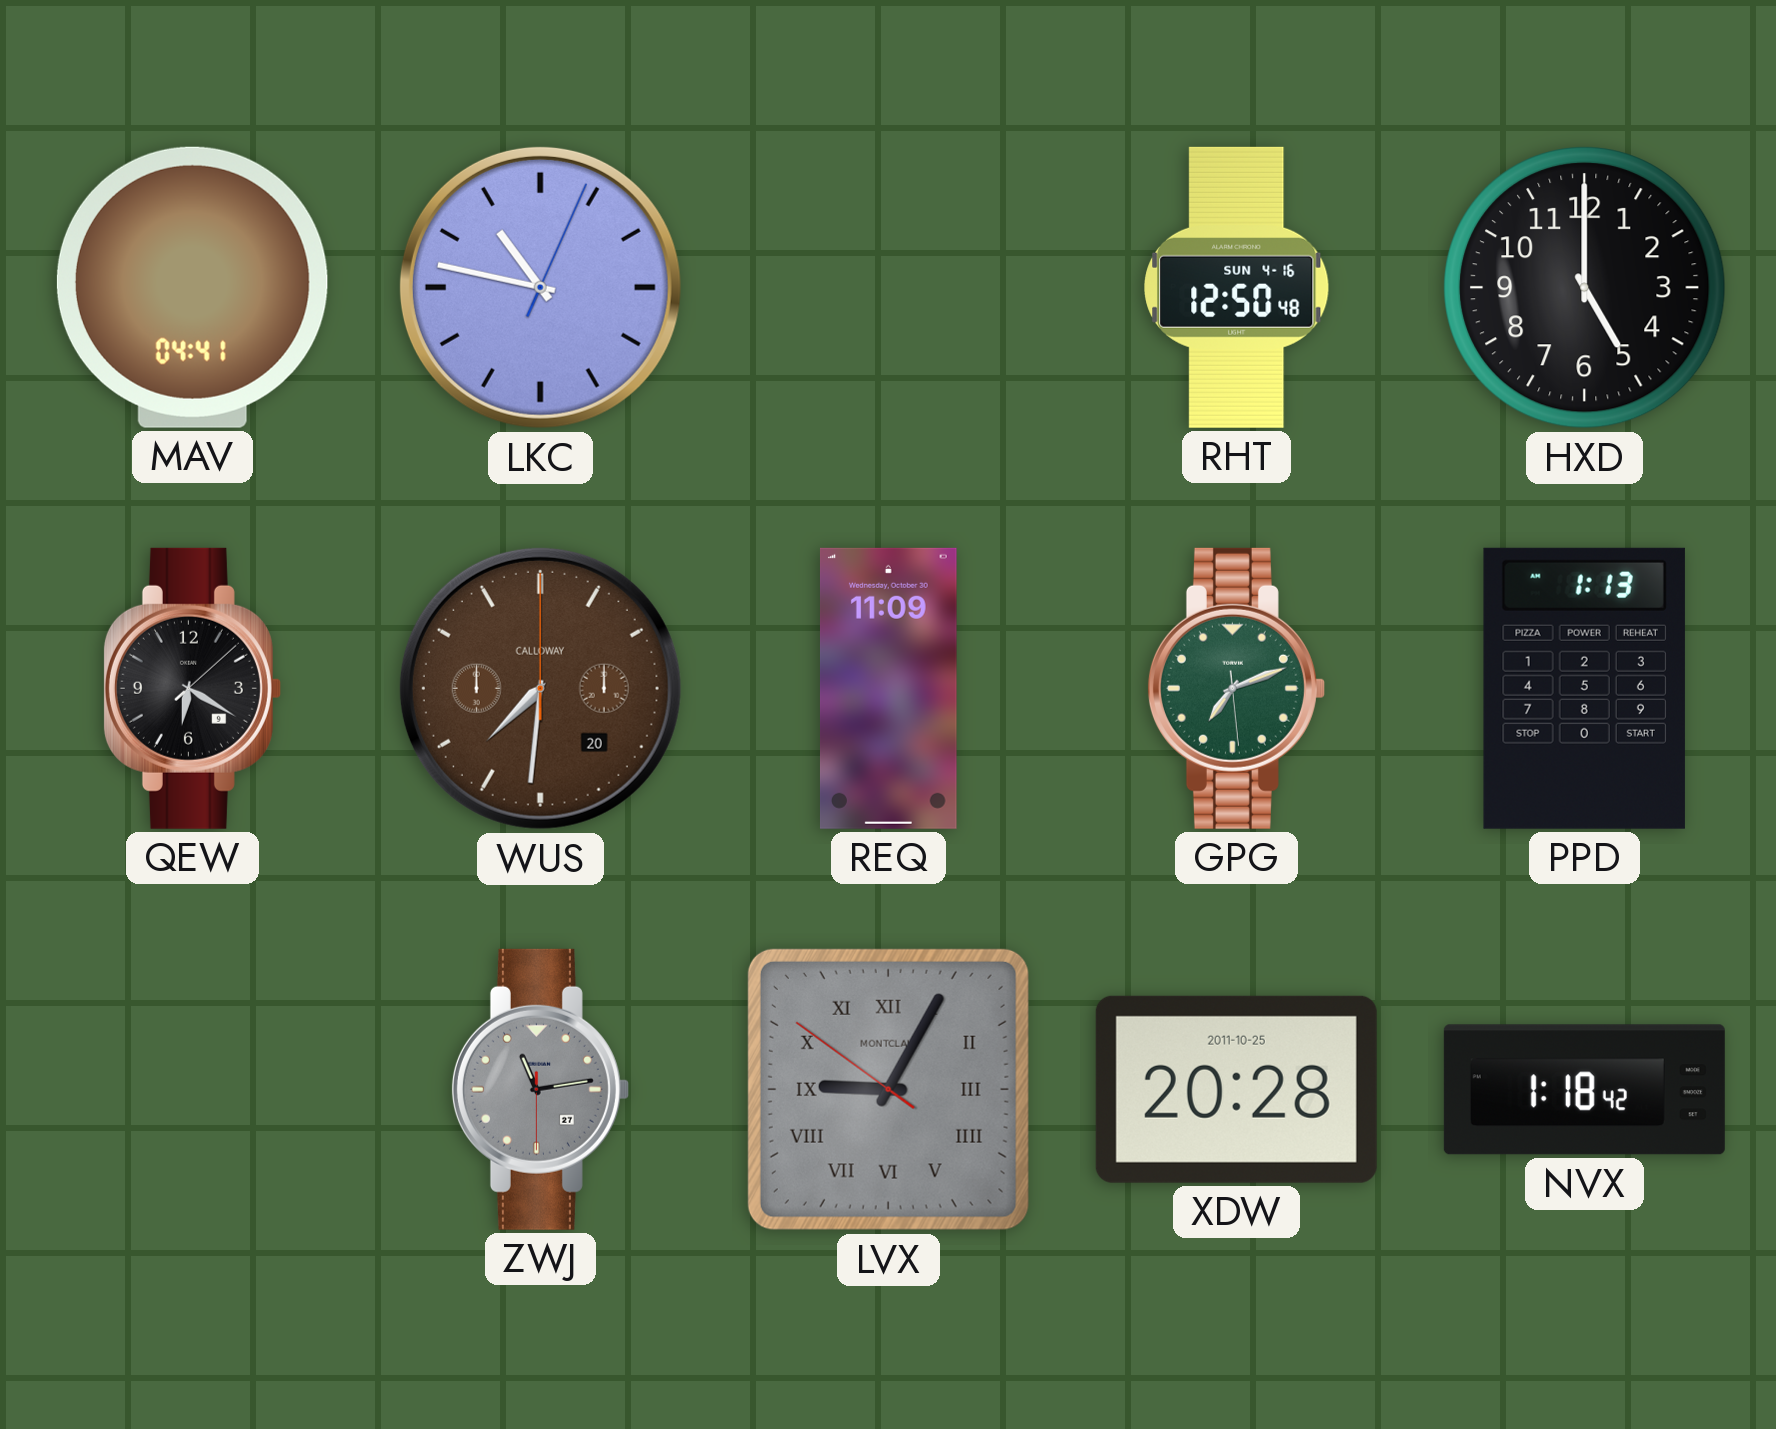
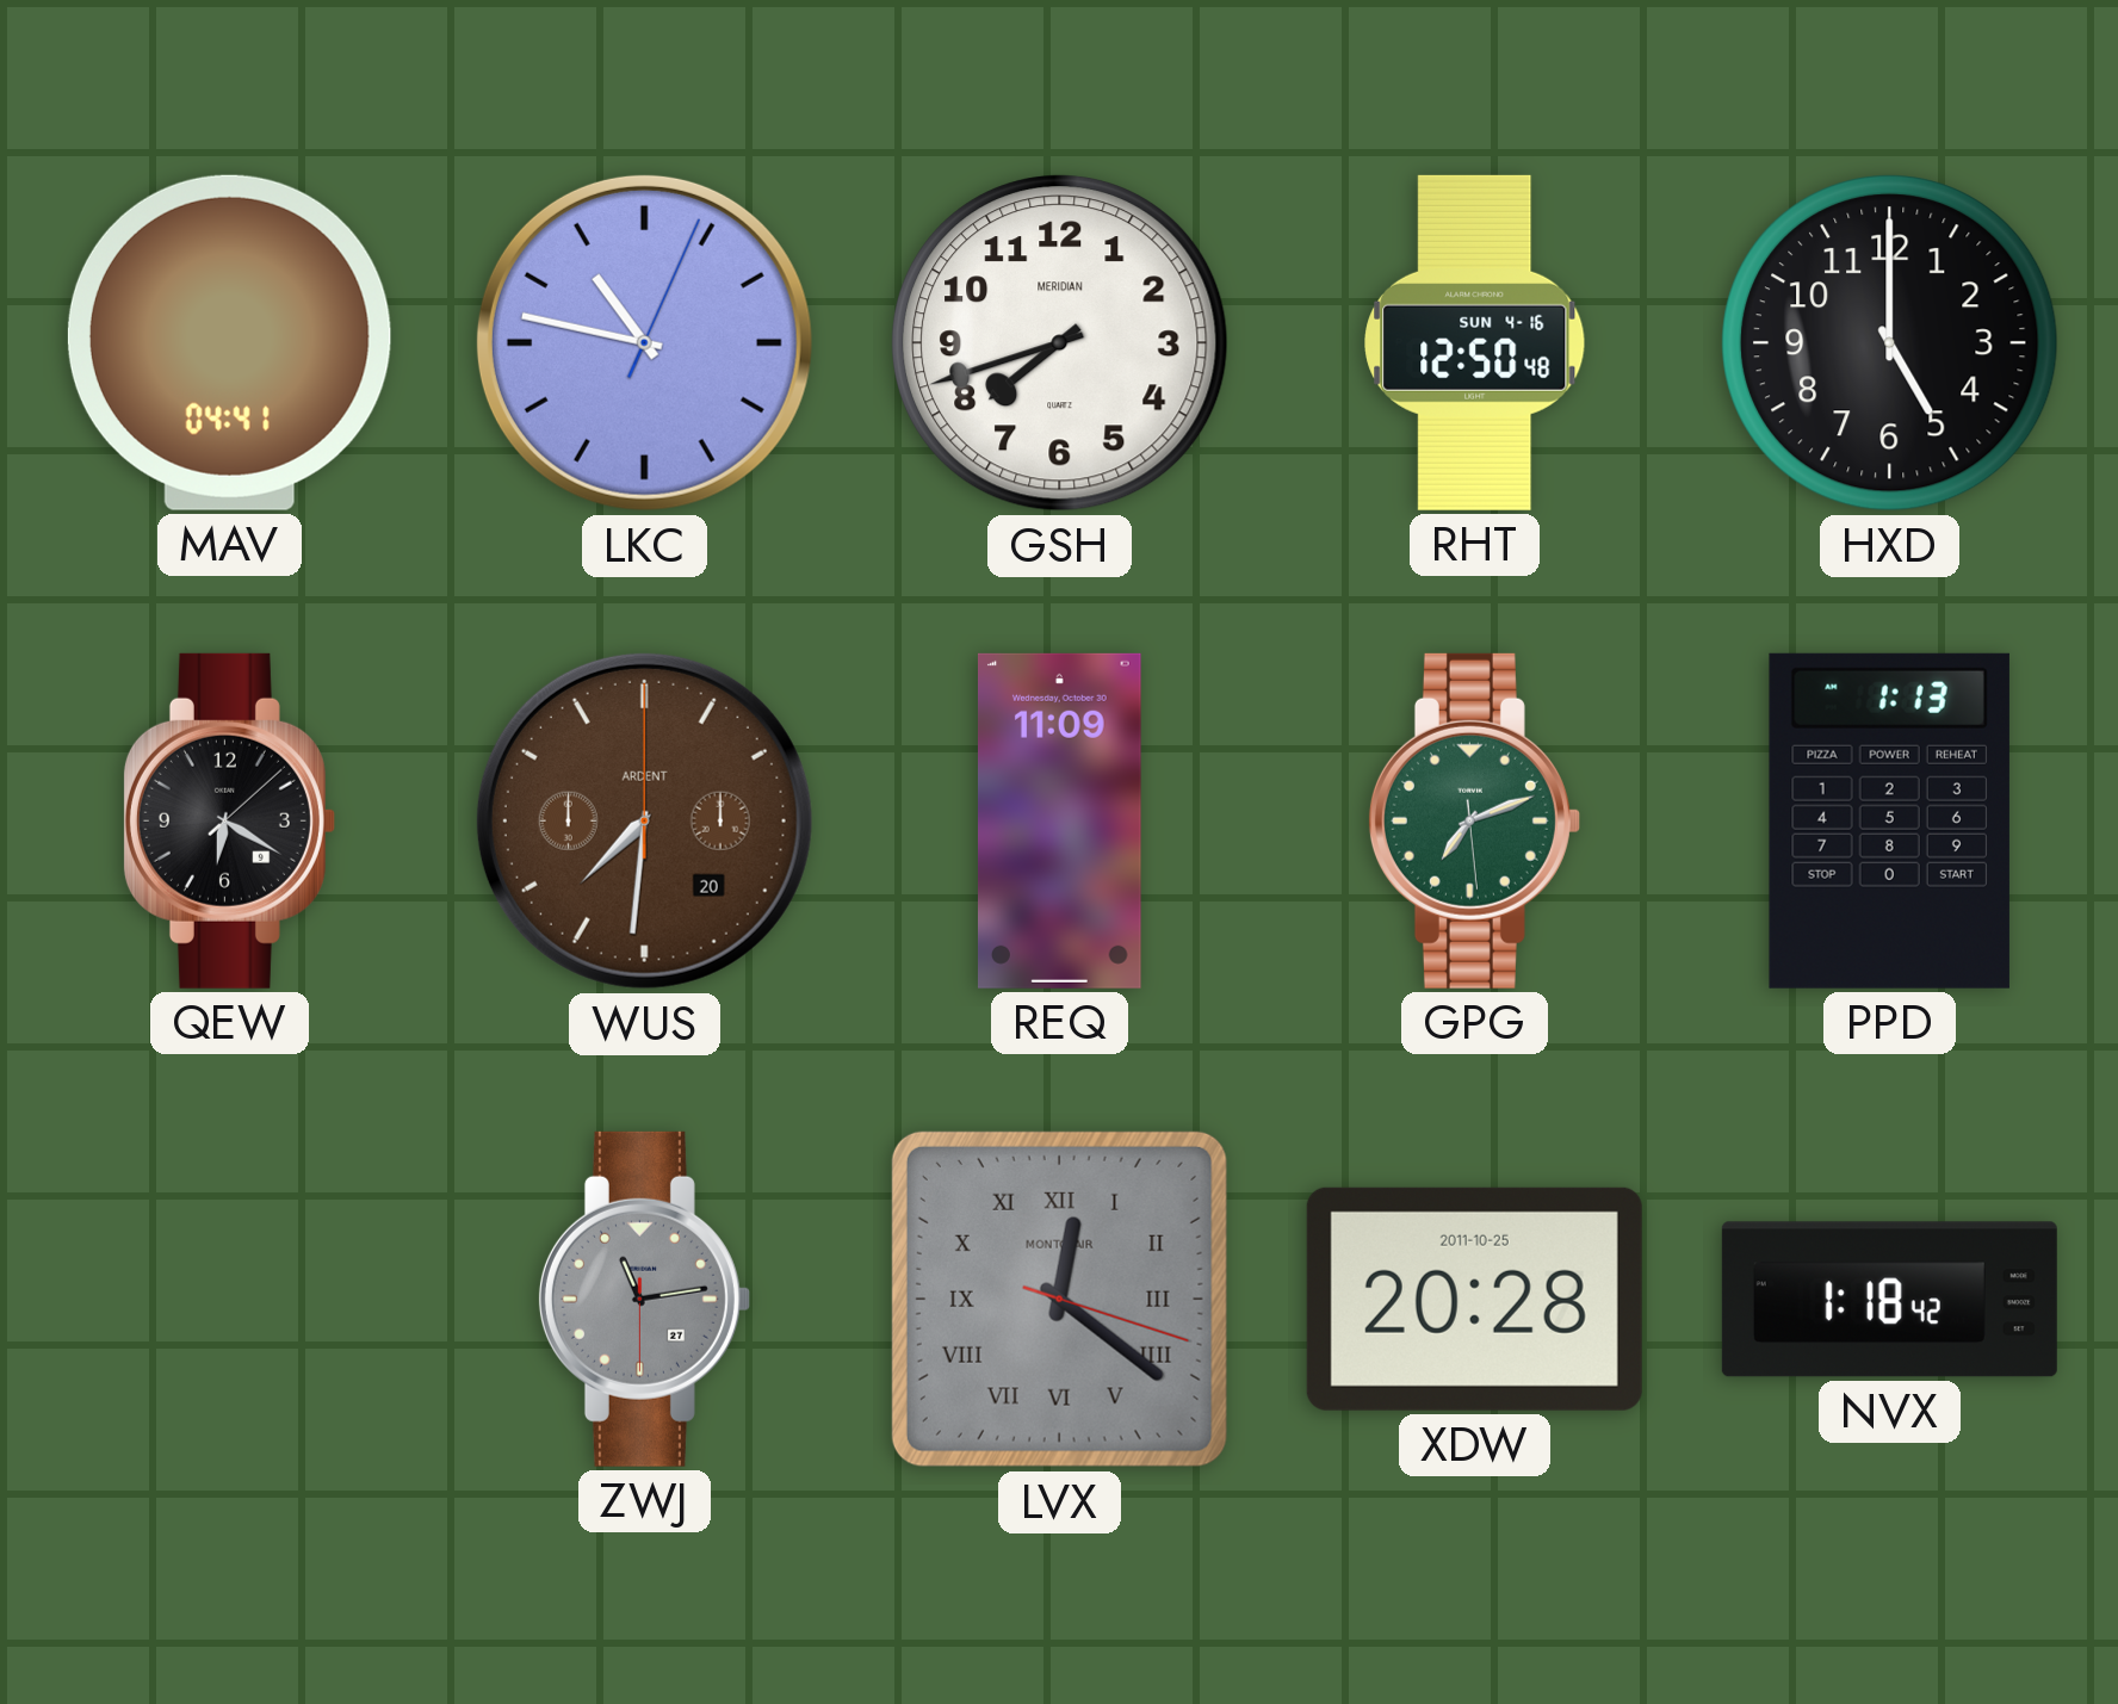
GSH: none -> 7:42 (1060, 343)
WUS brand: CALLOWAY -> ARDENT (644, 820)
LVX: 9:04 -> 12:21 (1059, 1299)
